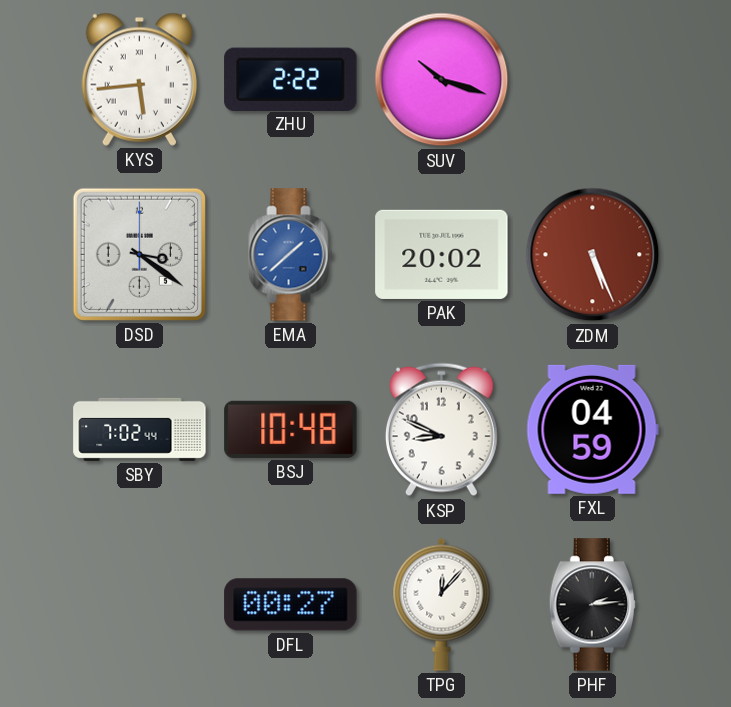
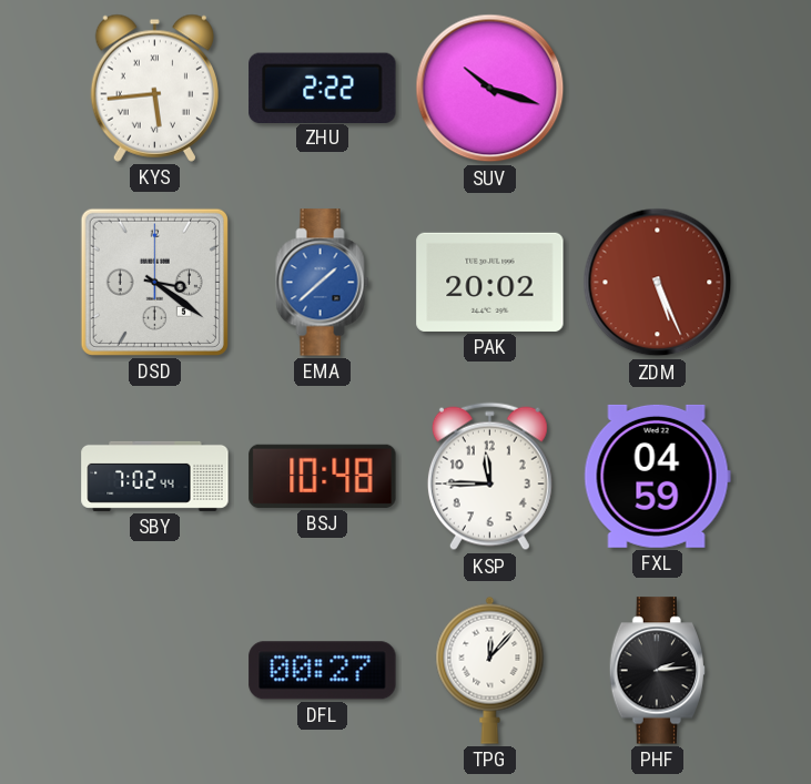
KSP: 8:49 -> 11:45 (489, 477)
